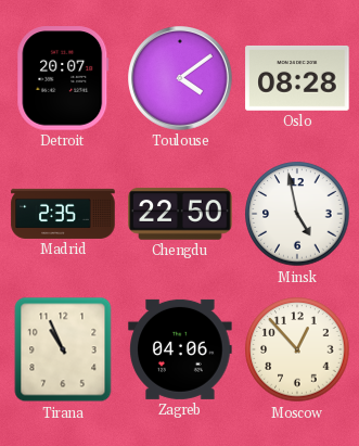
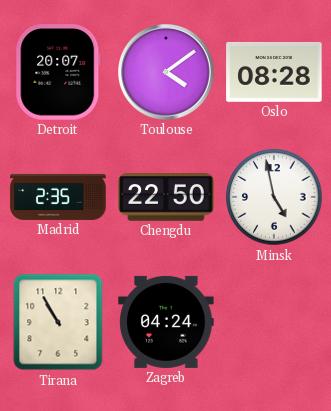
Tirana: 10:56 -> 10:55 (58, 322)
Zagreb: 04:06 -> 04:24 (166, 322)
Moscow: 12:53 -> none (297, 349)
